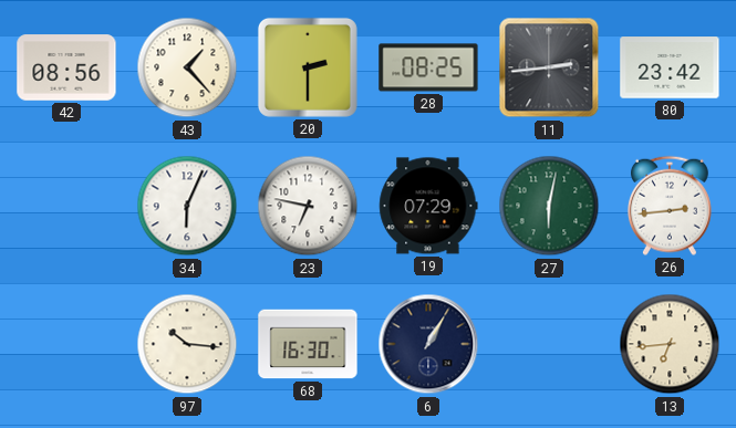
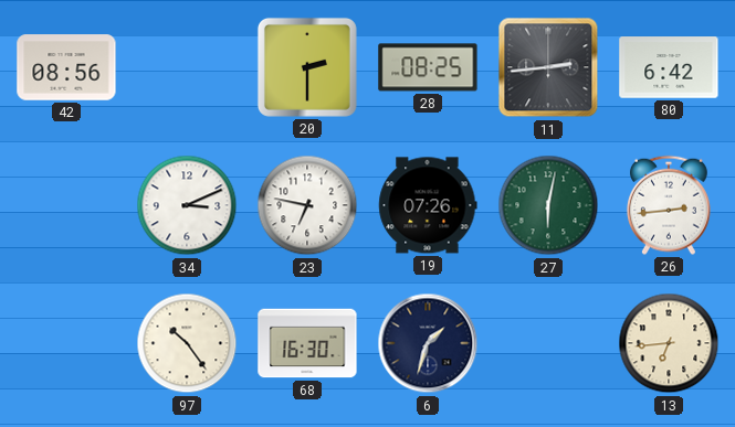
43: 1:23 -> none (187, 67)
80: 23:42 -> 6:42 (669, 67)
34: 6:04 -> 3:11 (187, 205)
19: 07:29 -> 07:26 (428, 205)
97: 10:16 -> 10:24 (187, 343)
6: 1:05 -> 1:33 (428, 343)
